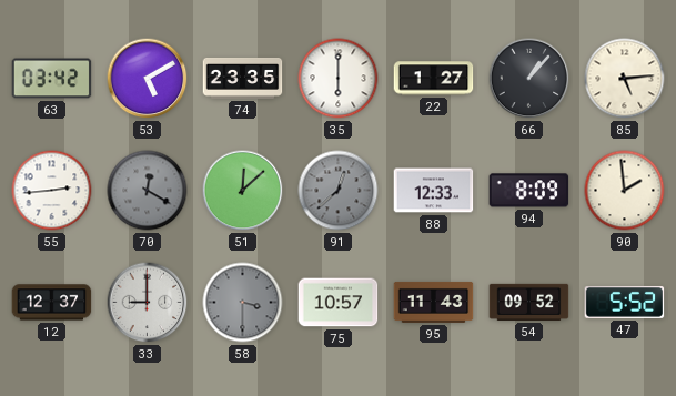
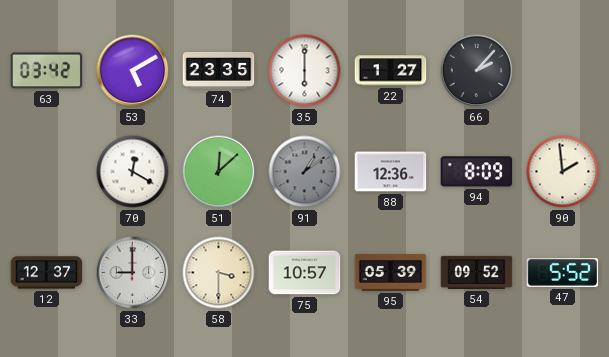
66: 1:07 -> 2:07 (477, 71)
85: 5:14 -> none (625, 79)
55: 2:44 -> none (52, 191)
70 dial: grey -> white (133, 172)
91: 12:38 -> 1:09 (305, 172)
88: 12:33 -> 12:36 (391, 172)
58 dial: grey -> cream (219, 273)
95: 11:43 -> 05:39 (391, 272)
